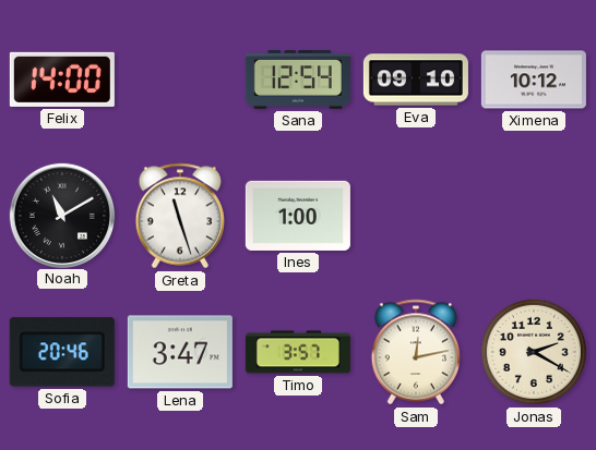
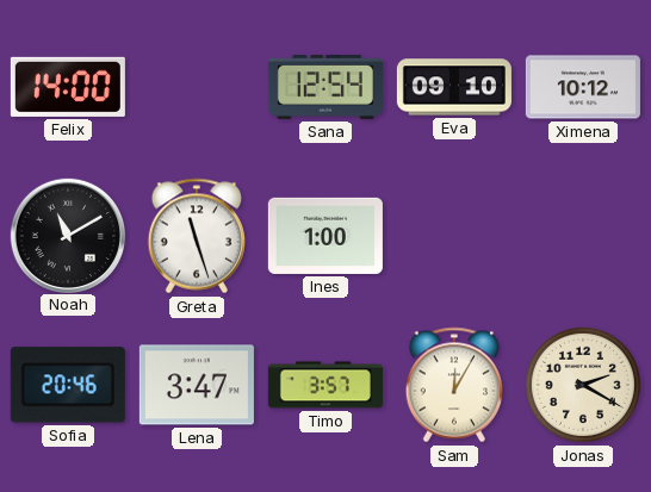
Sam: 12:13 -> 12:05 (453, 385)
